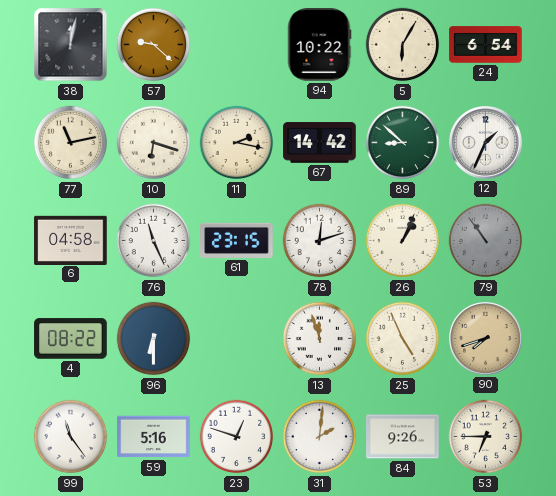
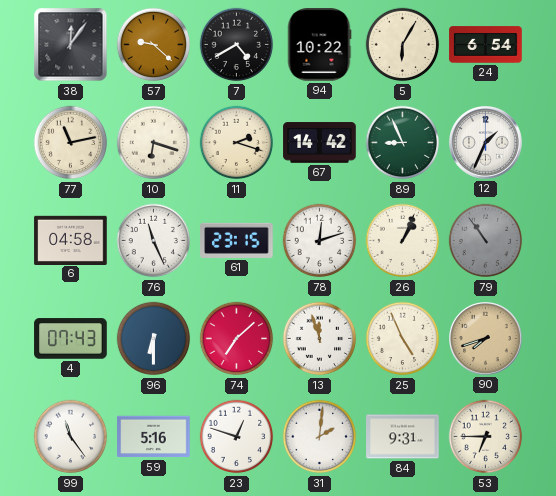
38: 12:02 -> 12:06 (71, 45)
7: none -> 4:40 (237, 45)
11: 2:17 -> 2:18 (237, 143)
89: 8:52 -> 8:56 (403, 143)
4: 08:22 -> 07:43 (71, 339)
74: none -> 7:08 (237, 339)
84: 9:26 -> 9:31 (403, 437)
